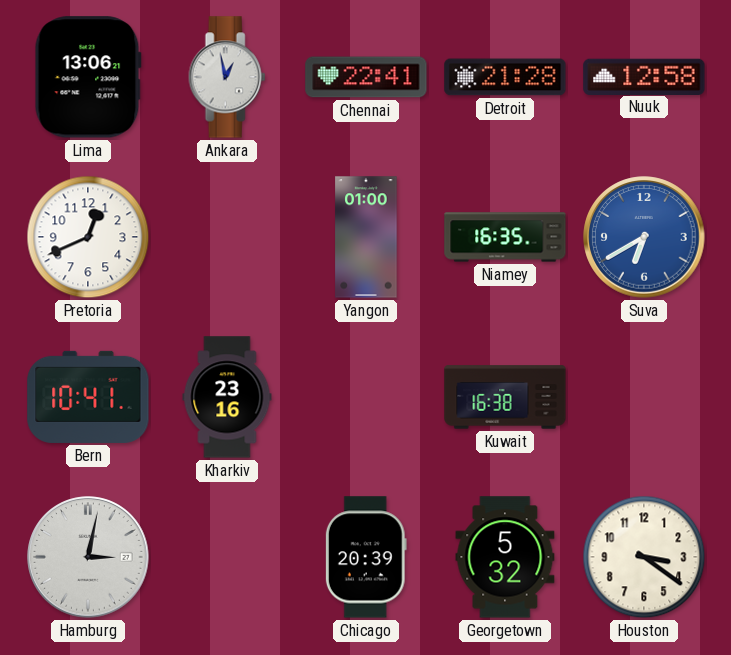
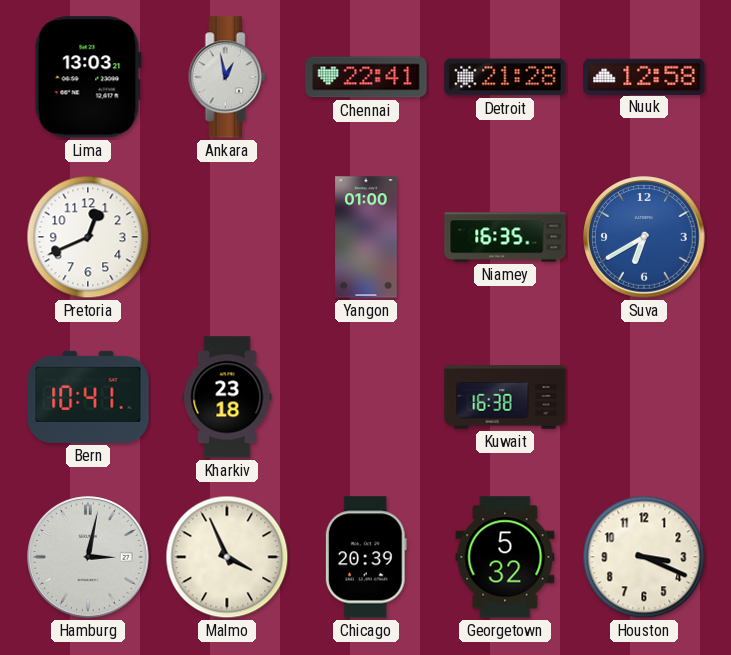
Lima: 13:06 -> 13:03 (88, 77)
Kharkiv: 23:16 -> 23:18 (227, 397)
Malmo: none -> 3:56 (227, 557)
Houston: 3:21 -> 3:19 (644, 557)
